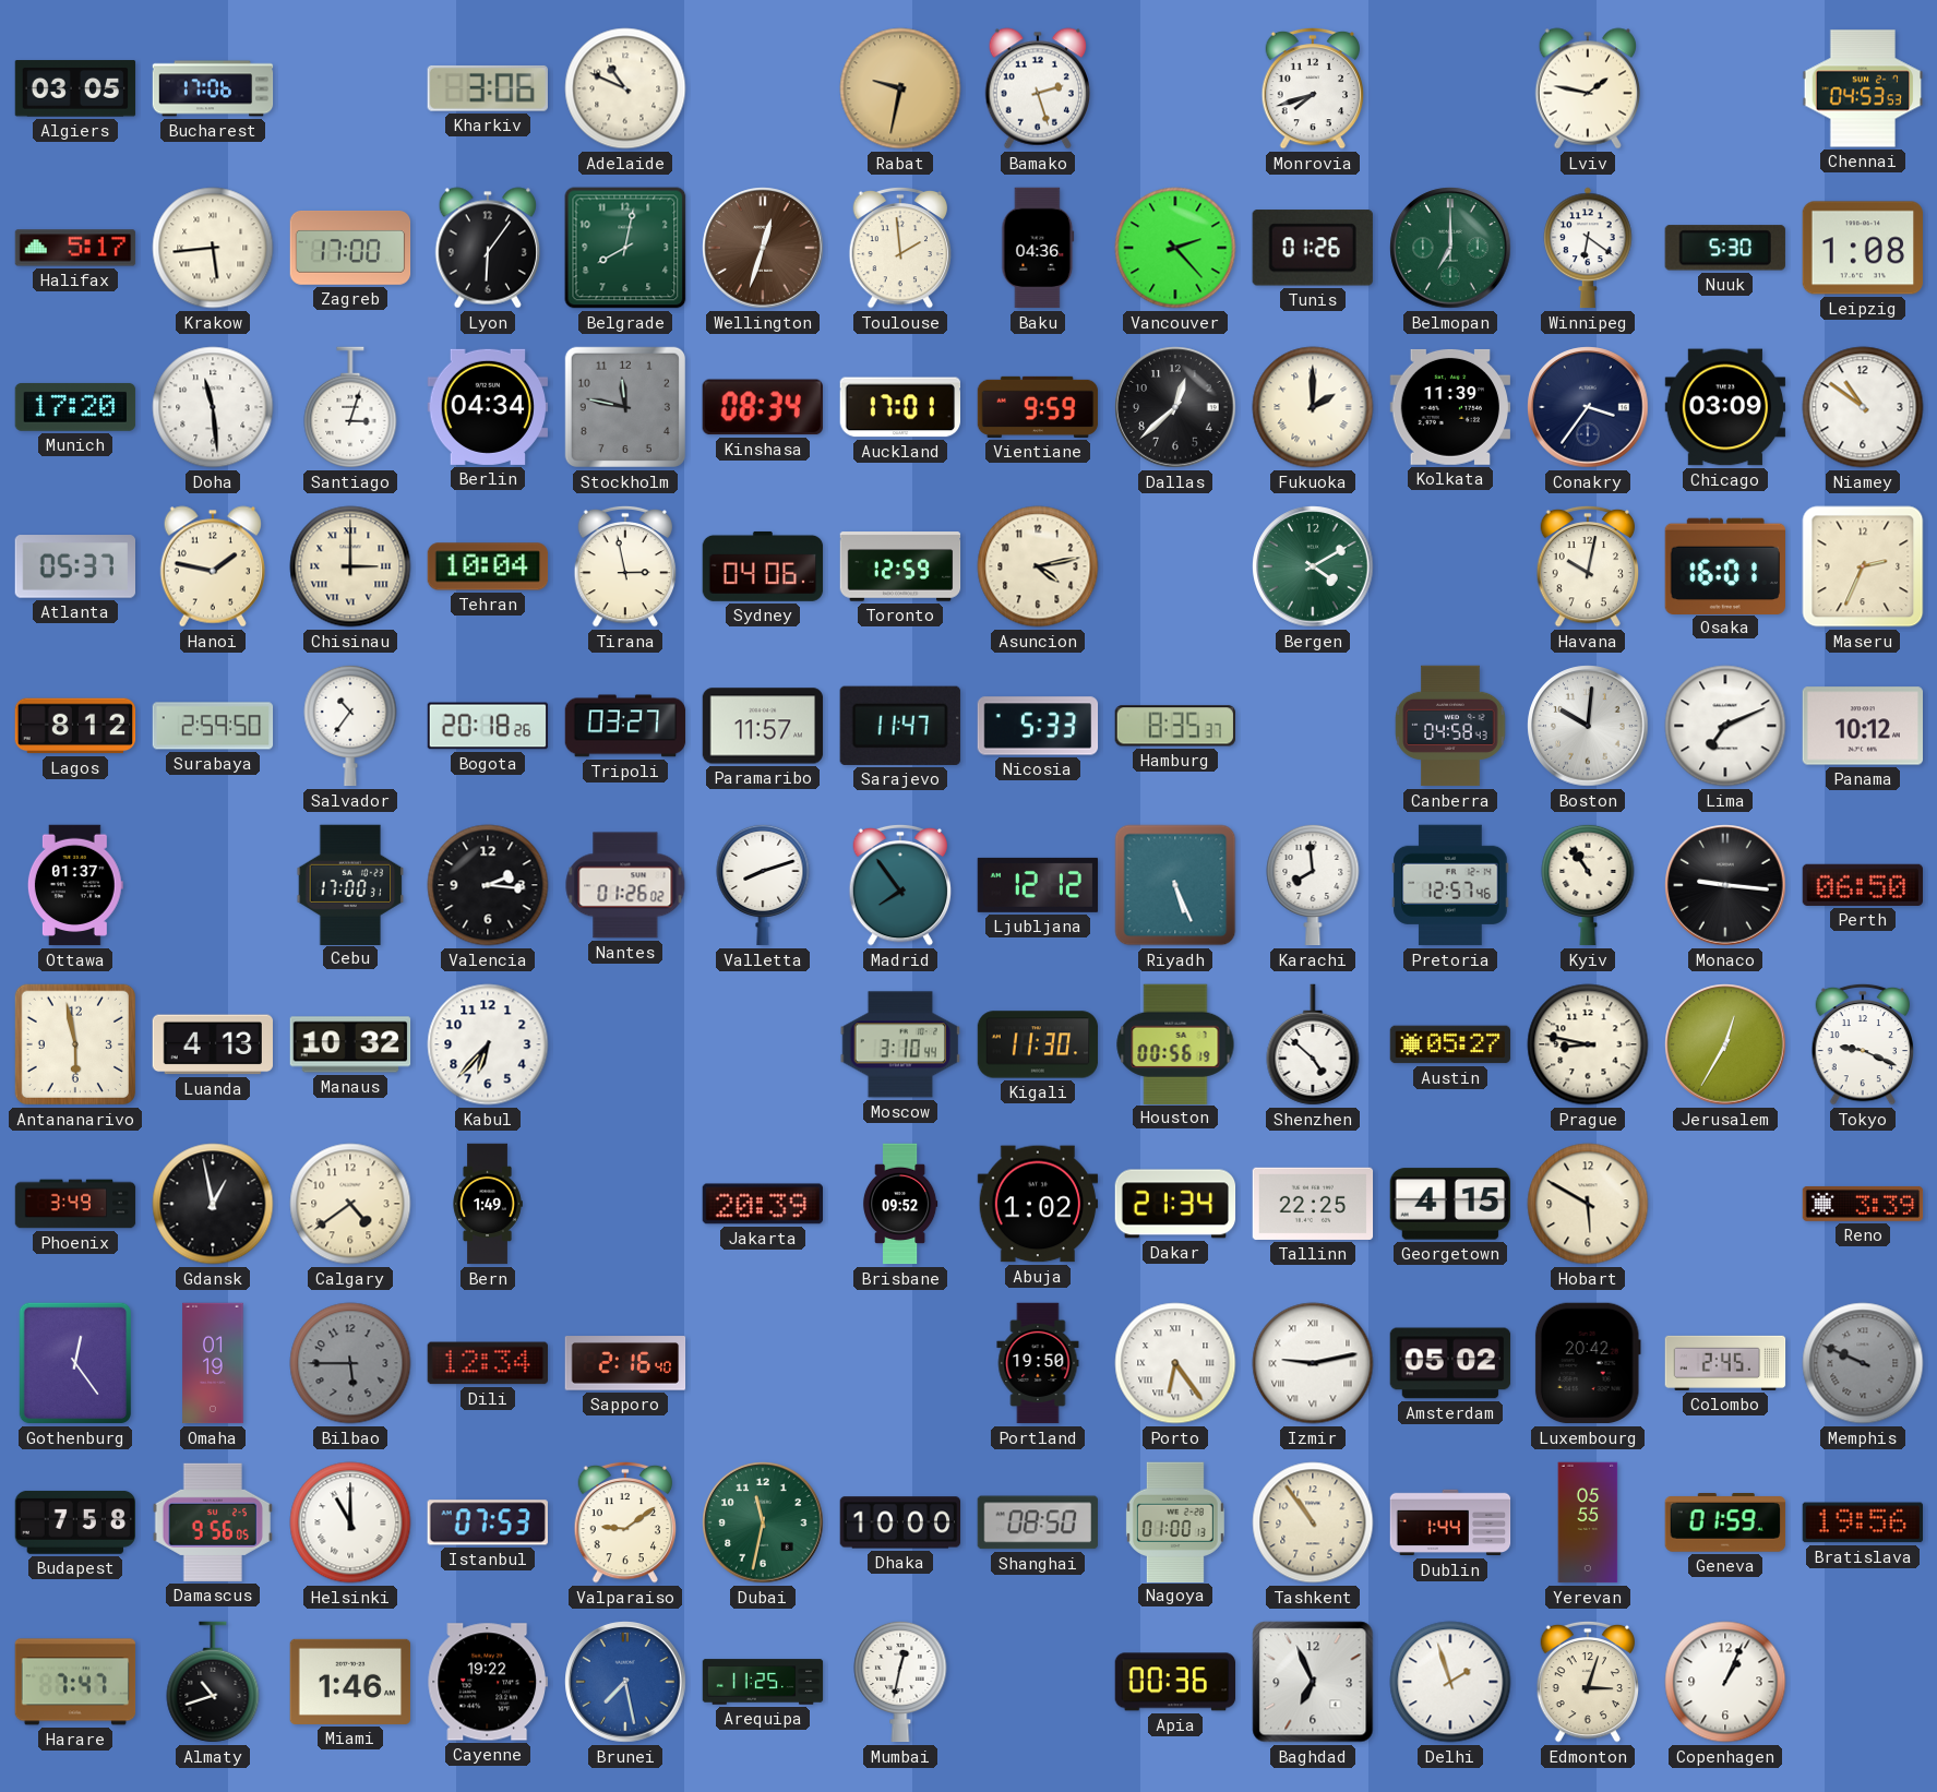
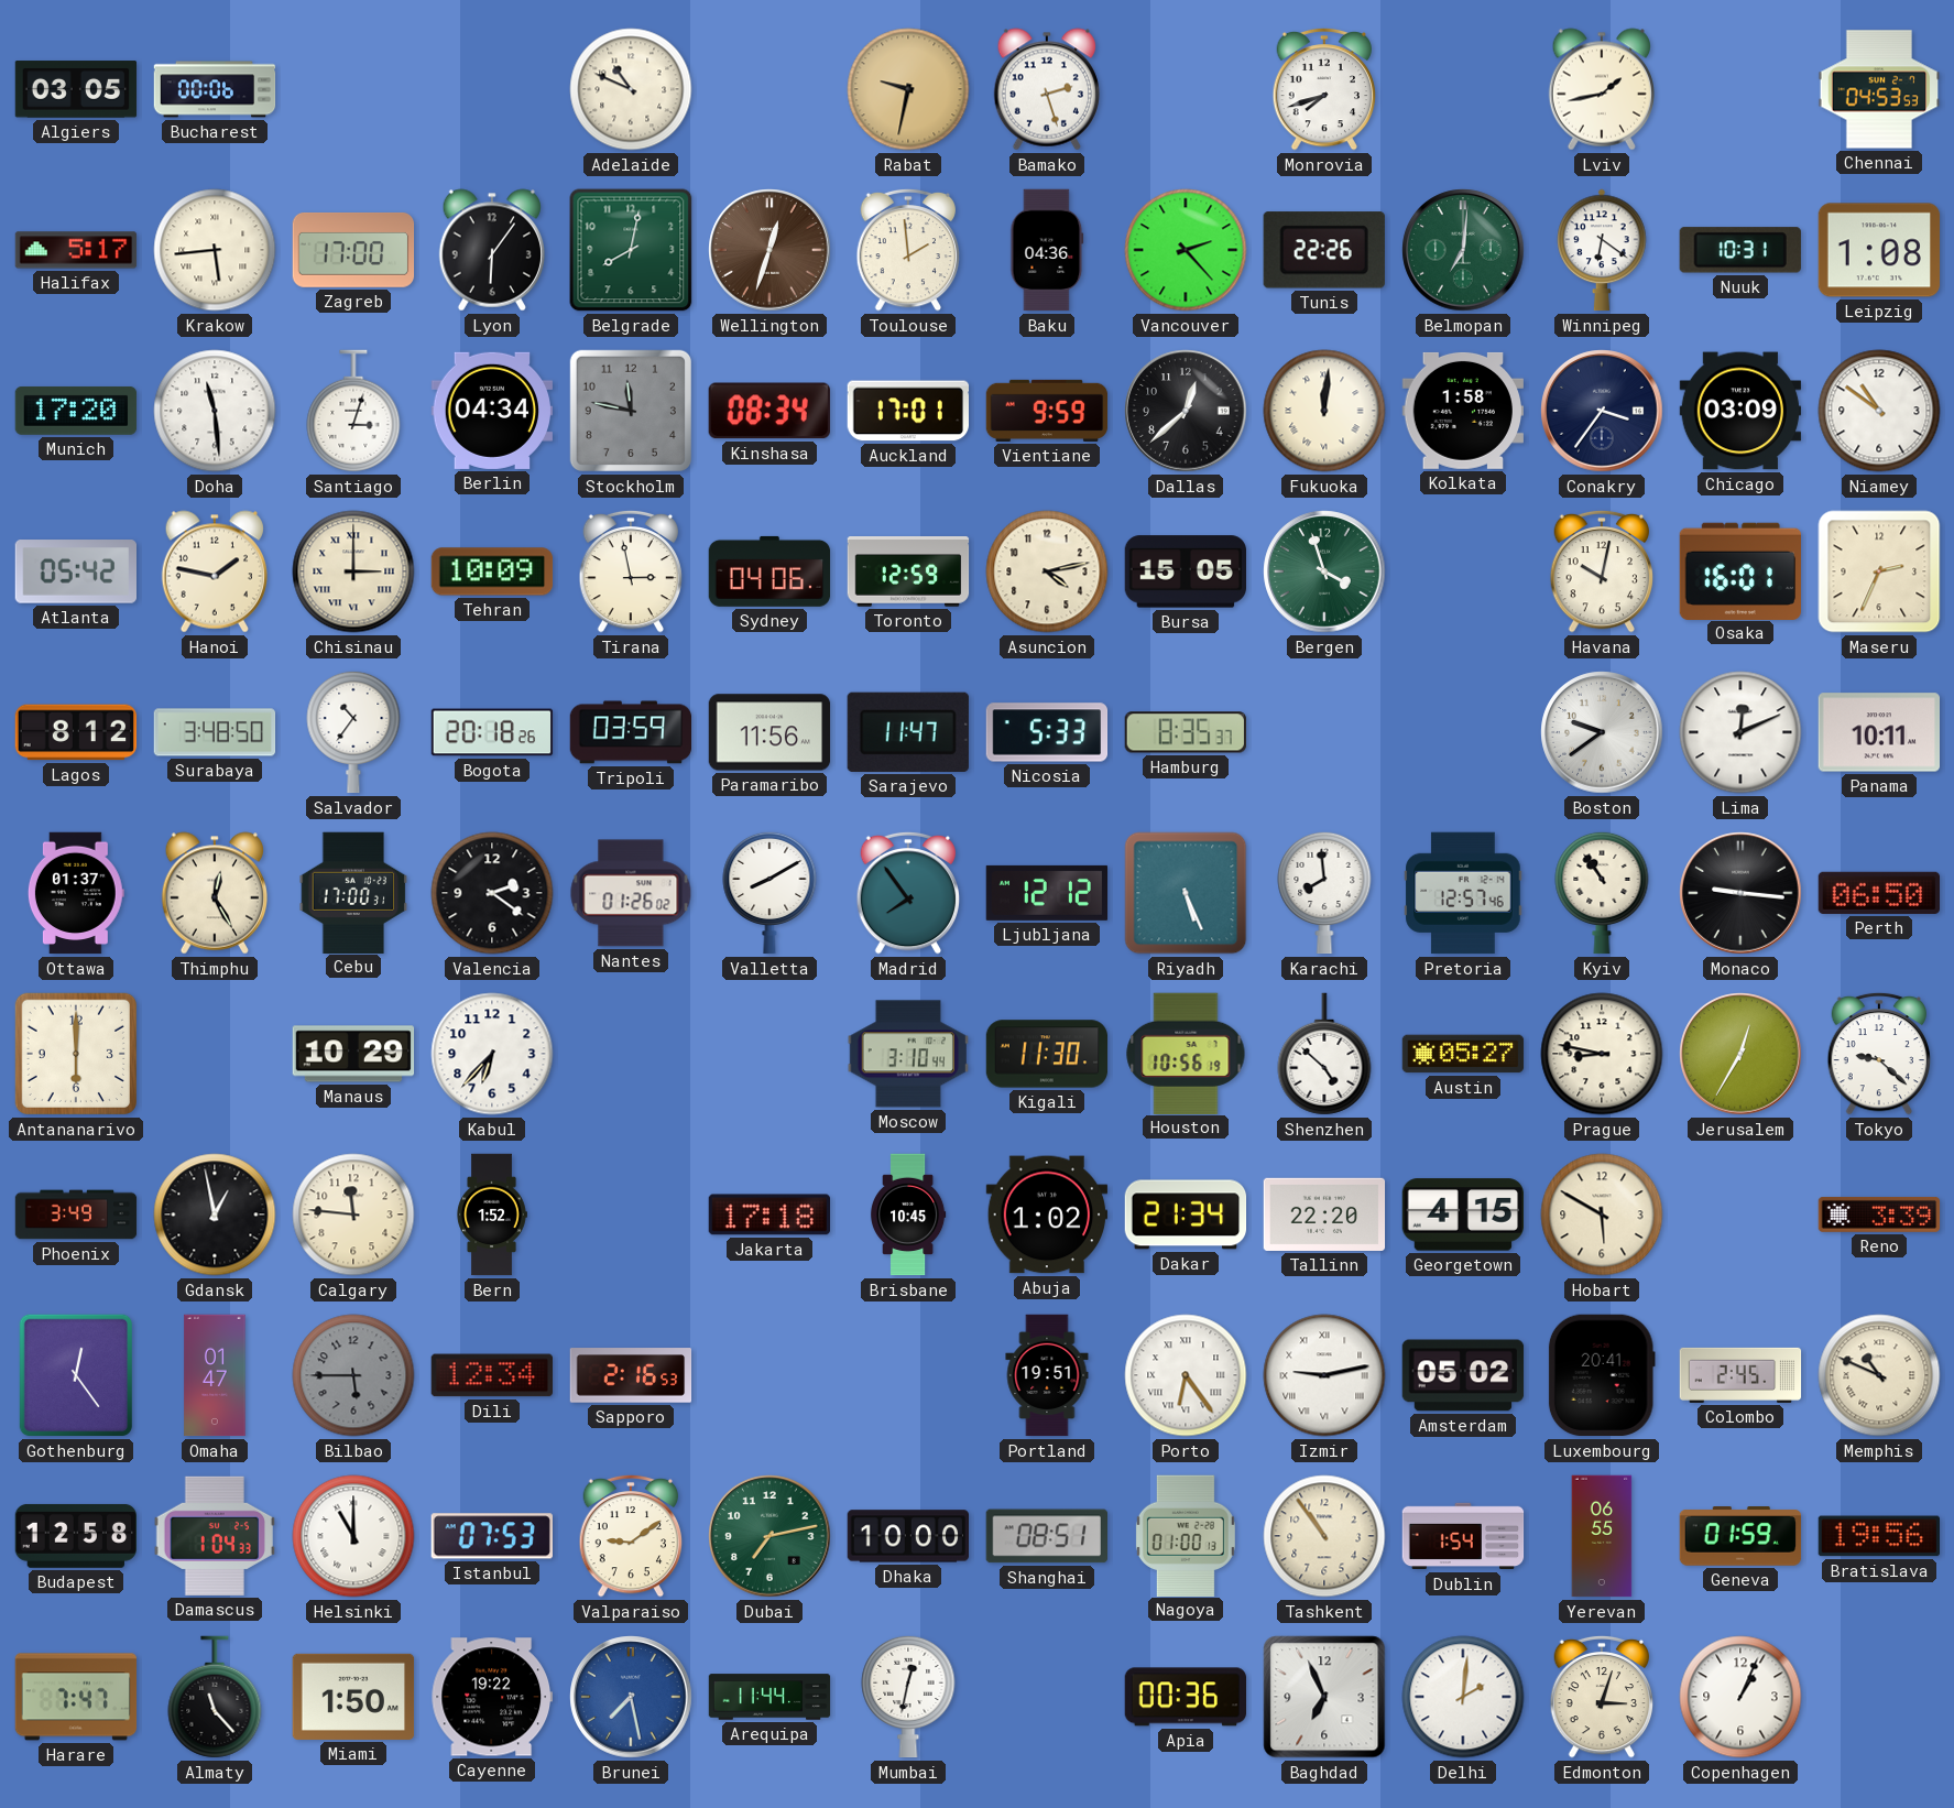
Bucharest: 17:06 -> 00:06 (215, 89)
Kharkiv: 3:06 -> none (488, 88)
Lviv: 1:47 -> 1:43 (1601, 89)
Tunis: 01:26 -> 22:26 (1324, 250)
Belmopan: 7:00 -> 7:01 (1463, 250)
Nuuk: 5:30 -> 10:31 (1740, 250)
Fukuoka: 2:00 -> 12:01 (1324, 411)
Kolkata: 11:39 -> 1:58 (1462, 411)
Atlanta: 05:37 -> 05:42 (75, 571)
Tehran: 10:04 -> 10:09 (492, 571)
Bursa: none -> 15:05 (1185, 571)
Bergen: 4:10 -> 3:57 (1324, 571)
Surabaya: 2:59 -> 3:48 (215, 732)
Tripoli: 03:27 -> 03:59 (631, 732)
Paramaribo: 11:57 -> 11:56 (769, 732)
Canberra: 04:58 -> none (1450, 726)
Boston: 10:01 -> 9:39 (1602, 732)
Lima: 7:11 -> 12:11 (1740, 732)
Panama: 10:12 -> 10:11 (1878, 732)
Thimphu: none -> 12:25 (214, 893)
Valencia: 2:16 -> 2:21 (492, 893)
Valletta: 8:12 -> 8:10 (769, 893)
Antananarivo: 5:58 -> 6:00 (76, 1054)
Luanda: 4:13 -> none (212, 1044)
Manaus: 10:32 -> 10:29 (353, 1054)
Houston: 00:56 -> 10:56 (1186, 1053)
Tokyo: 9:19 -> 9:22 (1879, 1054)
Calgary: 4:39 -> 11:46 (353, 1215)
Bern: 1:49 -> 1:52 (492, 1215)
Jakarta: 20:39 -> 17:18 (768, 1215)
Brisbane: 09:52 -> 10:45 (908, 1215)
Tallinn: 22:25 -> 22:20 (1324, 1215)
Omaha: 01:19 -> 01:47 (215, 1375)
Sapporo: 2:16:40 -> 2:16:53 (631, 1375)
Portland: 19:50 -> 19:51 (1047, 1375)
Luxembourg: 20:42 -> 20:41 (1602, 1375)
Memphis: 9:49 -> 10:49 (1879, 1375)
Memphis dial: grey -> cream (1879, 1375)
Budapest: 7:58 -> 12:58 (75, 1536)
Damascus: 9:56 -> 1:04 (214, 1536)
Dubai: 11:32 -> 7:13 (769, 1536)
Shanghai: 08:50 -> 08:51 (1046, 1536)
Dublin: 1:44 -> 1:54 (1463, 1536)
Yerevan: 05:55 -> 06:55 (1602, 1536)
Almaty: 10:42 -> 11:23 (215, 1697)
Miami: 1:46 -> 1:50 (353, 1697)
Arequipa: 11:25 -> 11:44 (769, 1697)
Delhi: 1:57 -> 2:01 (1463, 1697)
